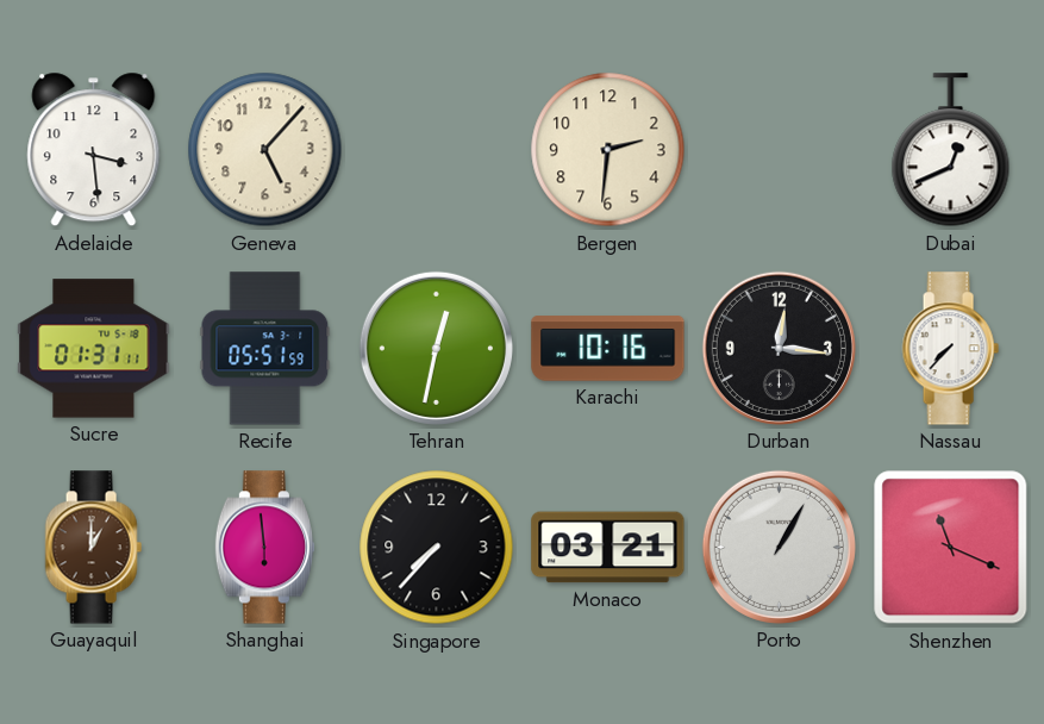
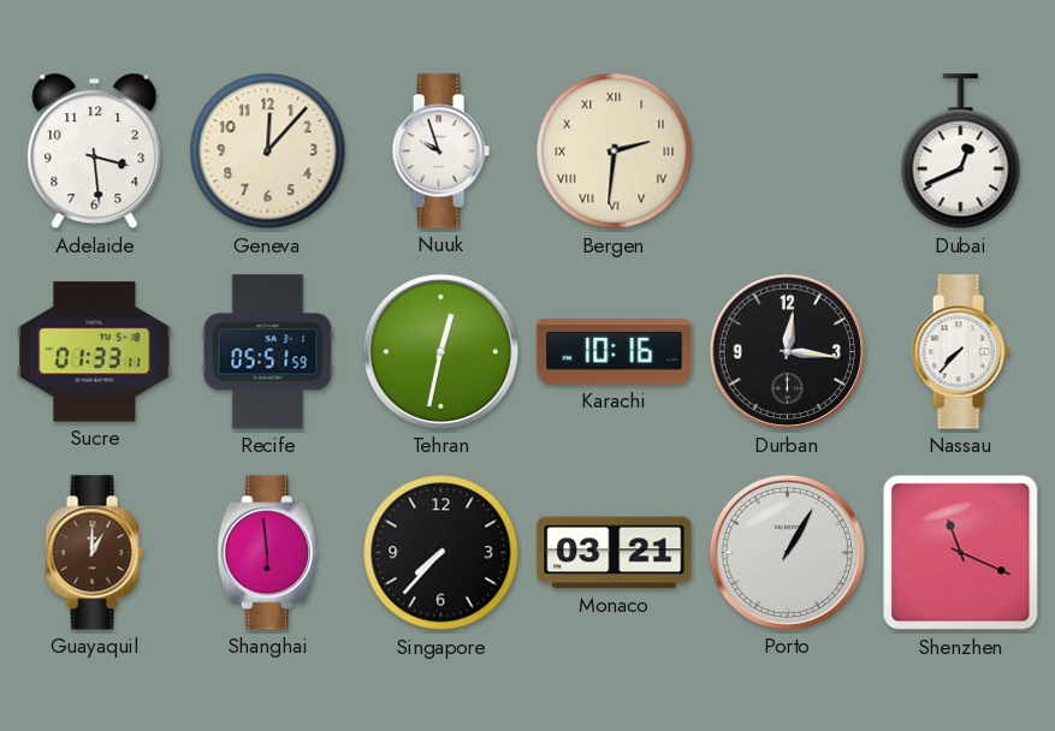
Geneva: 5:07 -> 12:07 (268, 151)
Nuuk: none -> 9:57 (440, 151)
Bergen numerals: Arabic -> Roman (615, 151)
Sucre: 01:31 -> 01:33 (95, 352)
